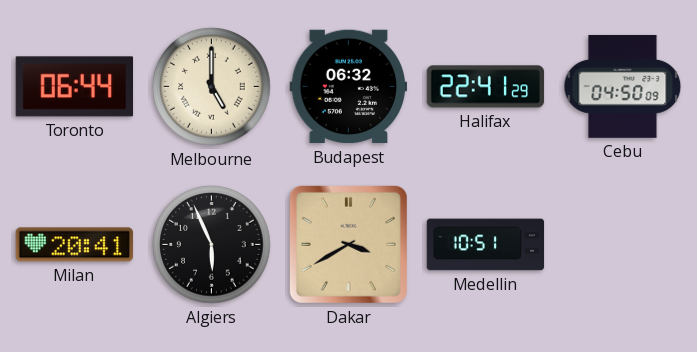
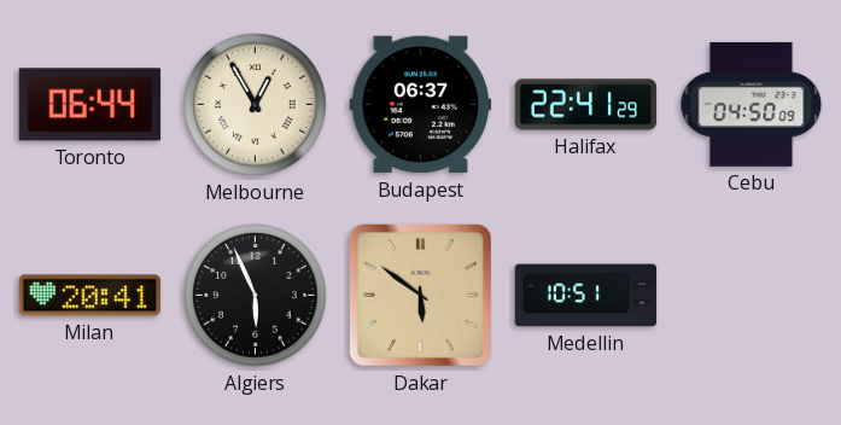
Melbourne: 5:00 -> 12:55 (256, 105)
Budapest: 06:32 -> 06:37 (421, 105)
Dakar: 3:40 -> 5:51 (420, 295)
